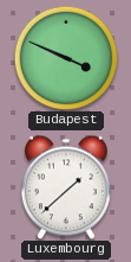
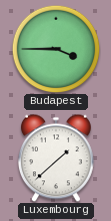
Budapest: 3:49 -> 3:45 (56, 49)
